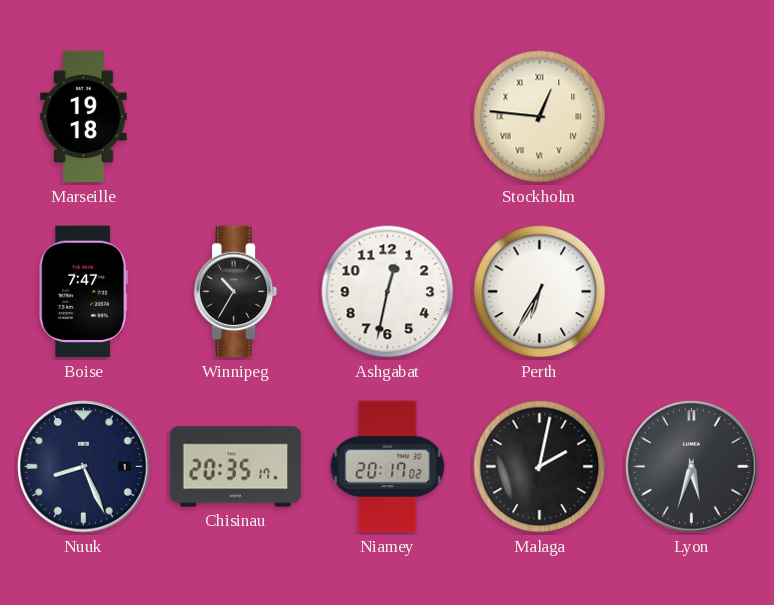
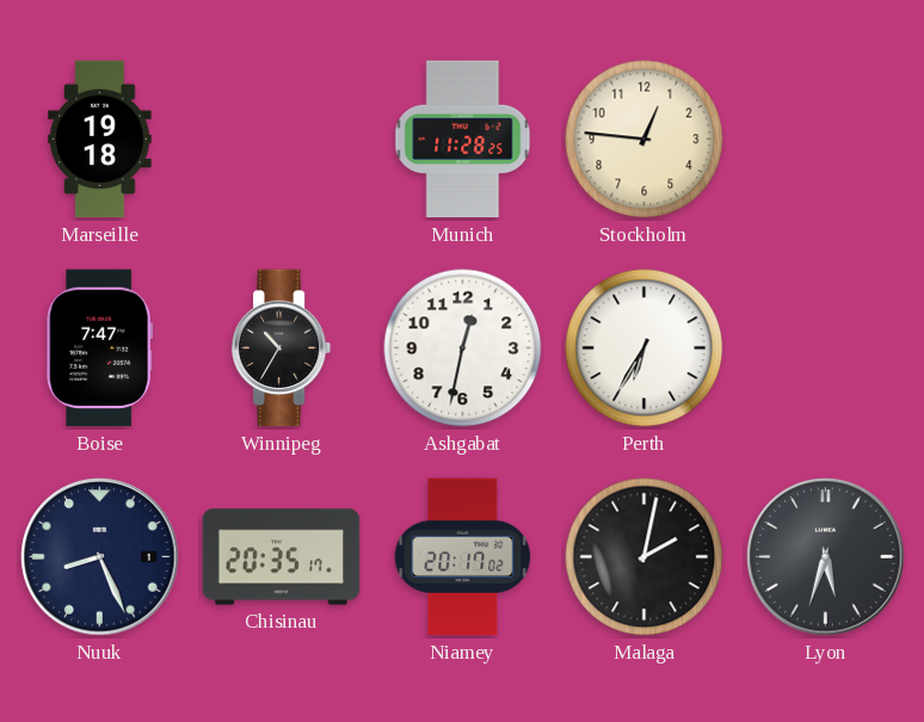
Munich: none -> 11:28 (463, 140)
Stockholm numerals: Roman -> Arabic (645, 140)
